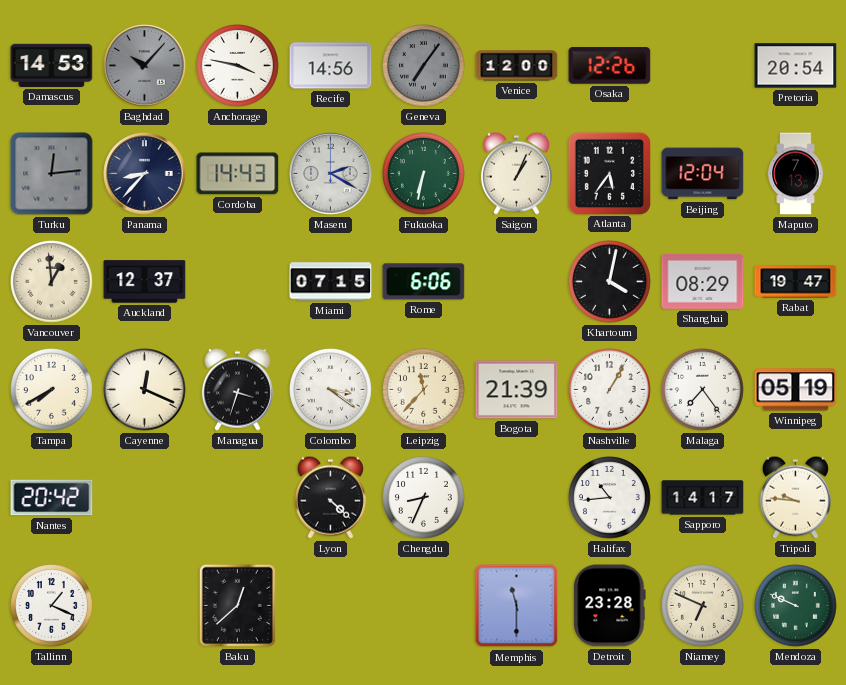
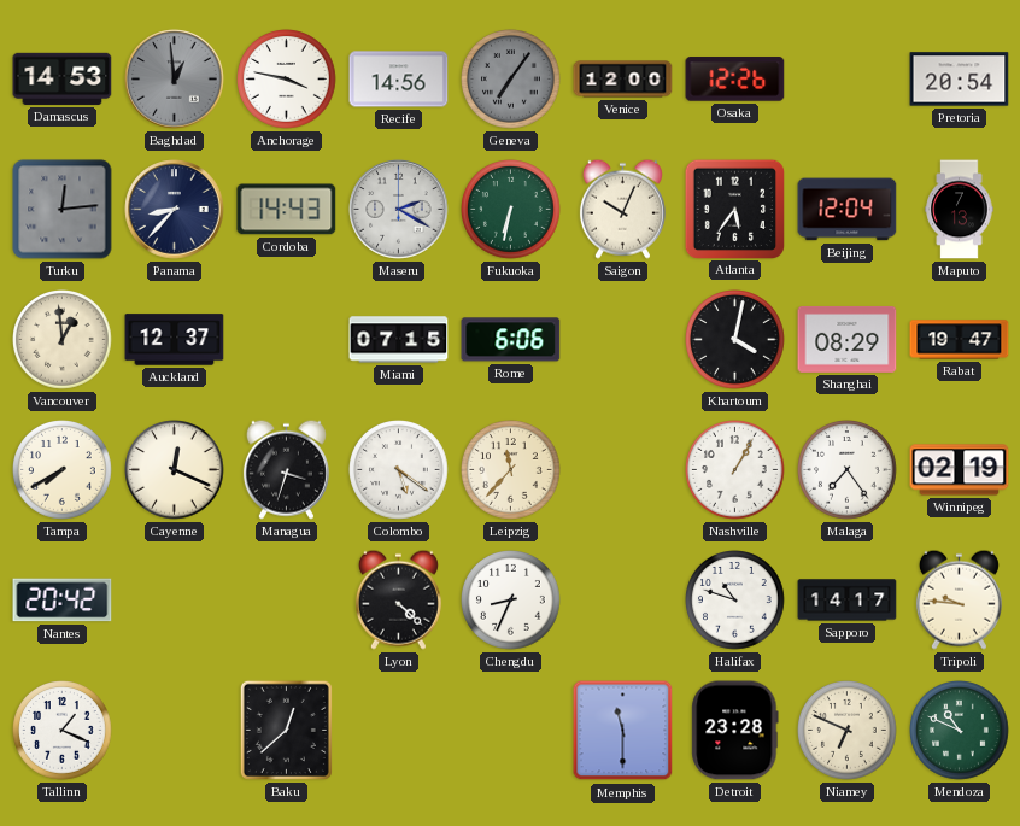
Baghdad: 10:07 -> 12:59 (175, 80)
Saigon: 1:04 -> 10:04 (622, 209)
Colombo: 3:21 -> 5:21 (399, 470)
Bogota: 21:39 -> none (517, 390)
Winnipeg: 05:19 -> 02:19 (960, 470)
Halifax: 10:44 -> 10:48 (735, 601)
Mendoza: 9:49 -> 10:49 (960, 731)
